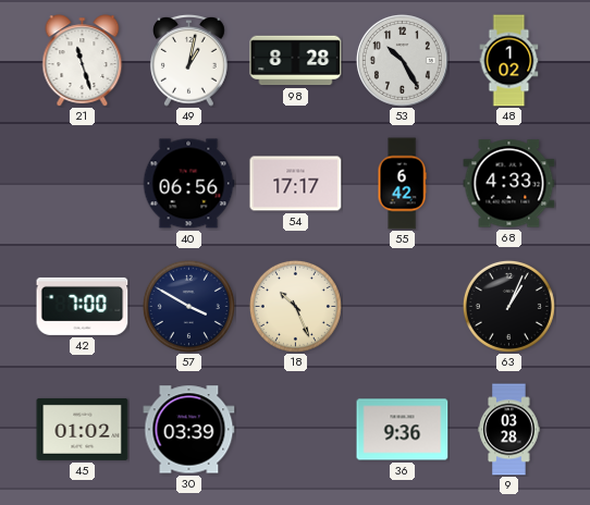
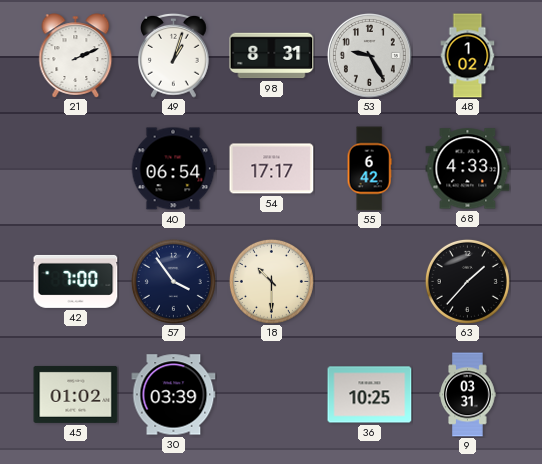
21: 11:27 -> 2:11 (76, 56)
49: 1:02 -> 1:03 (174, 55)
98: 8:28 -> 8:31 (272, 56)
53: 10:25 -> 9:25 (369, 55)
40: 06:56 -> 06:54 (173, 169)
57: 3:50 -> 3:54 (173, 281)
18: 10:26 -> 10:30 (271, 281)
63: 1:04 -> 1:37 (467, 281)
36: 9:36 -> 10:25 (370, 395)
9: 03:28 -> 03:31 (468, 395)
